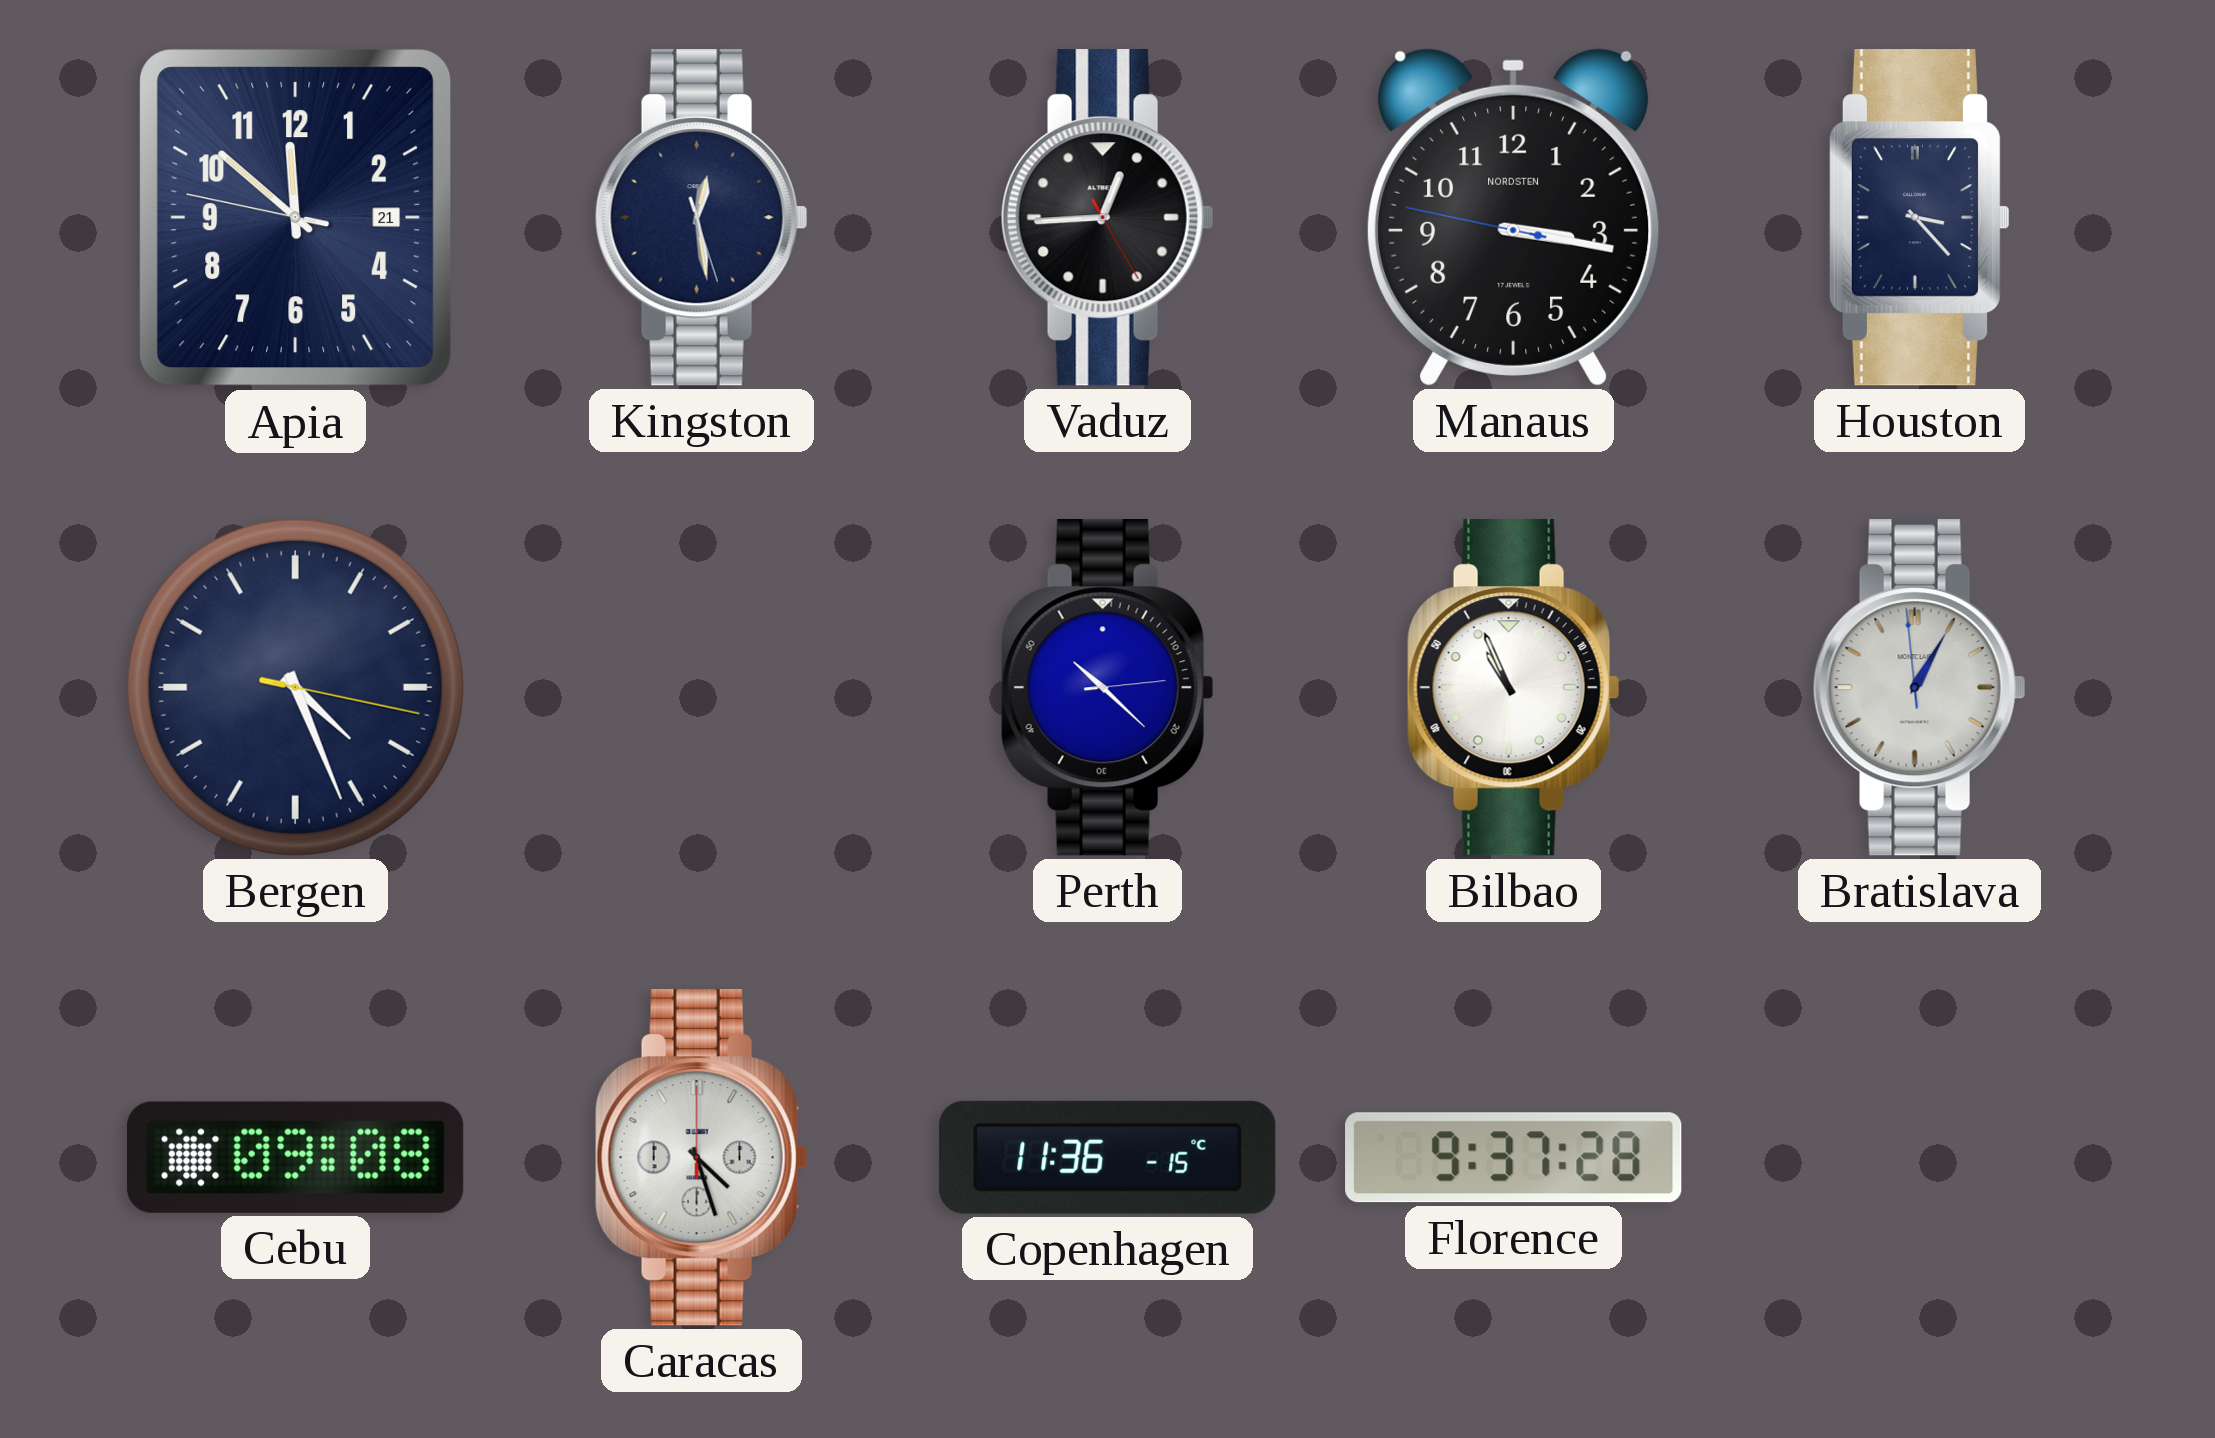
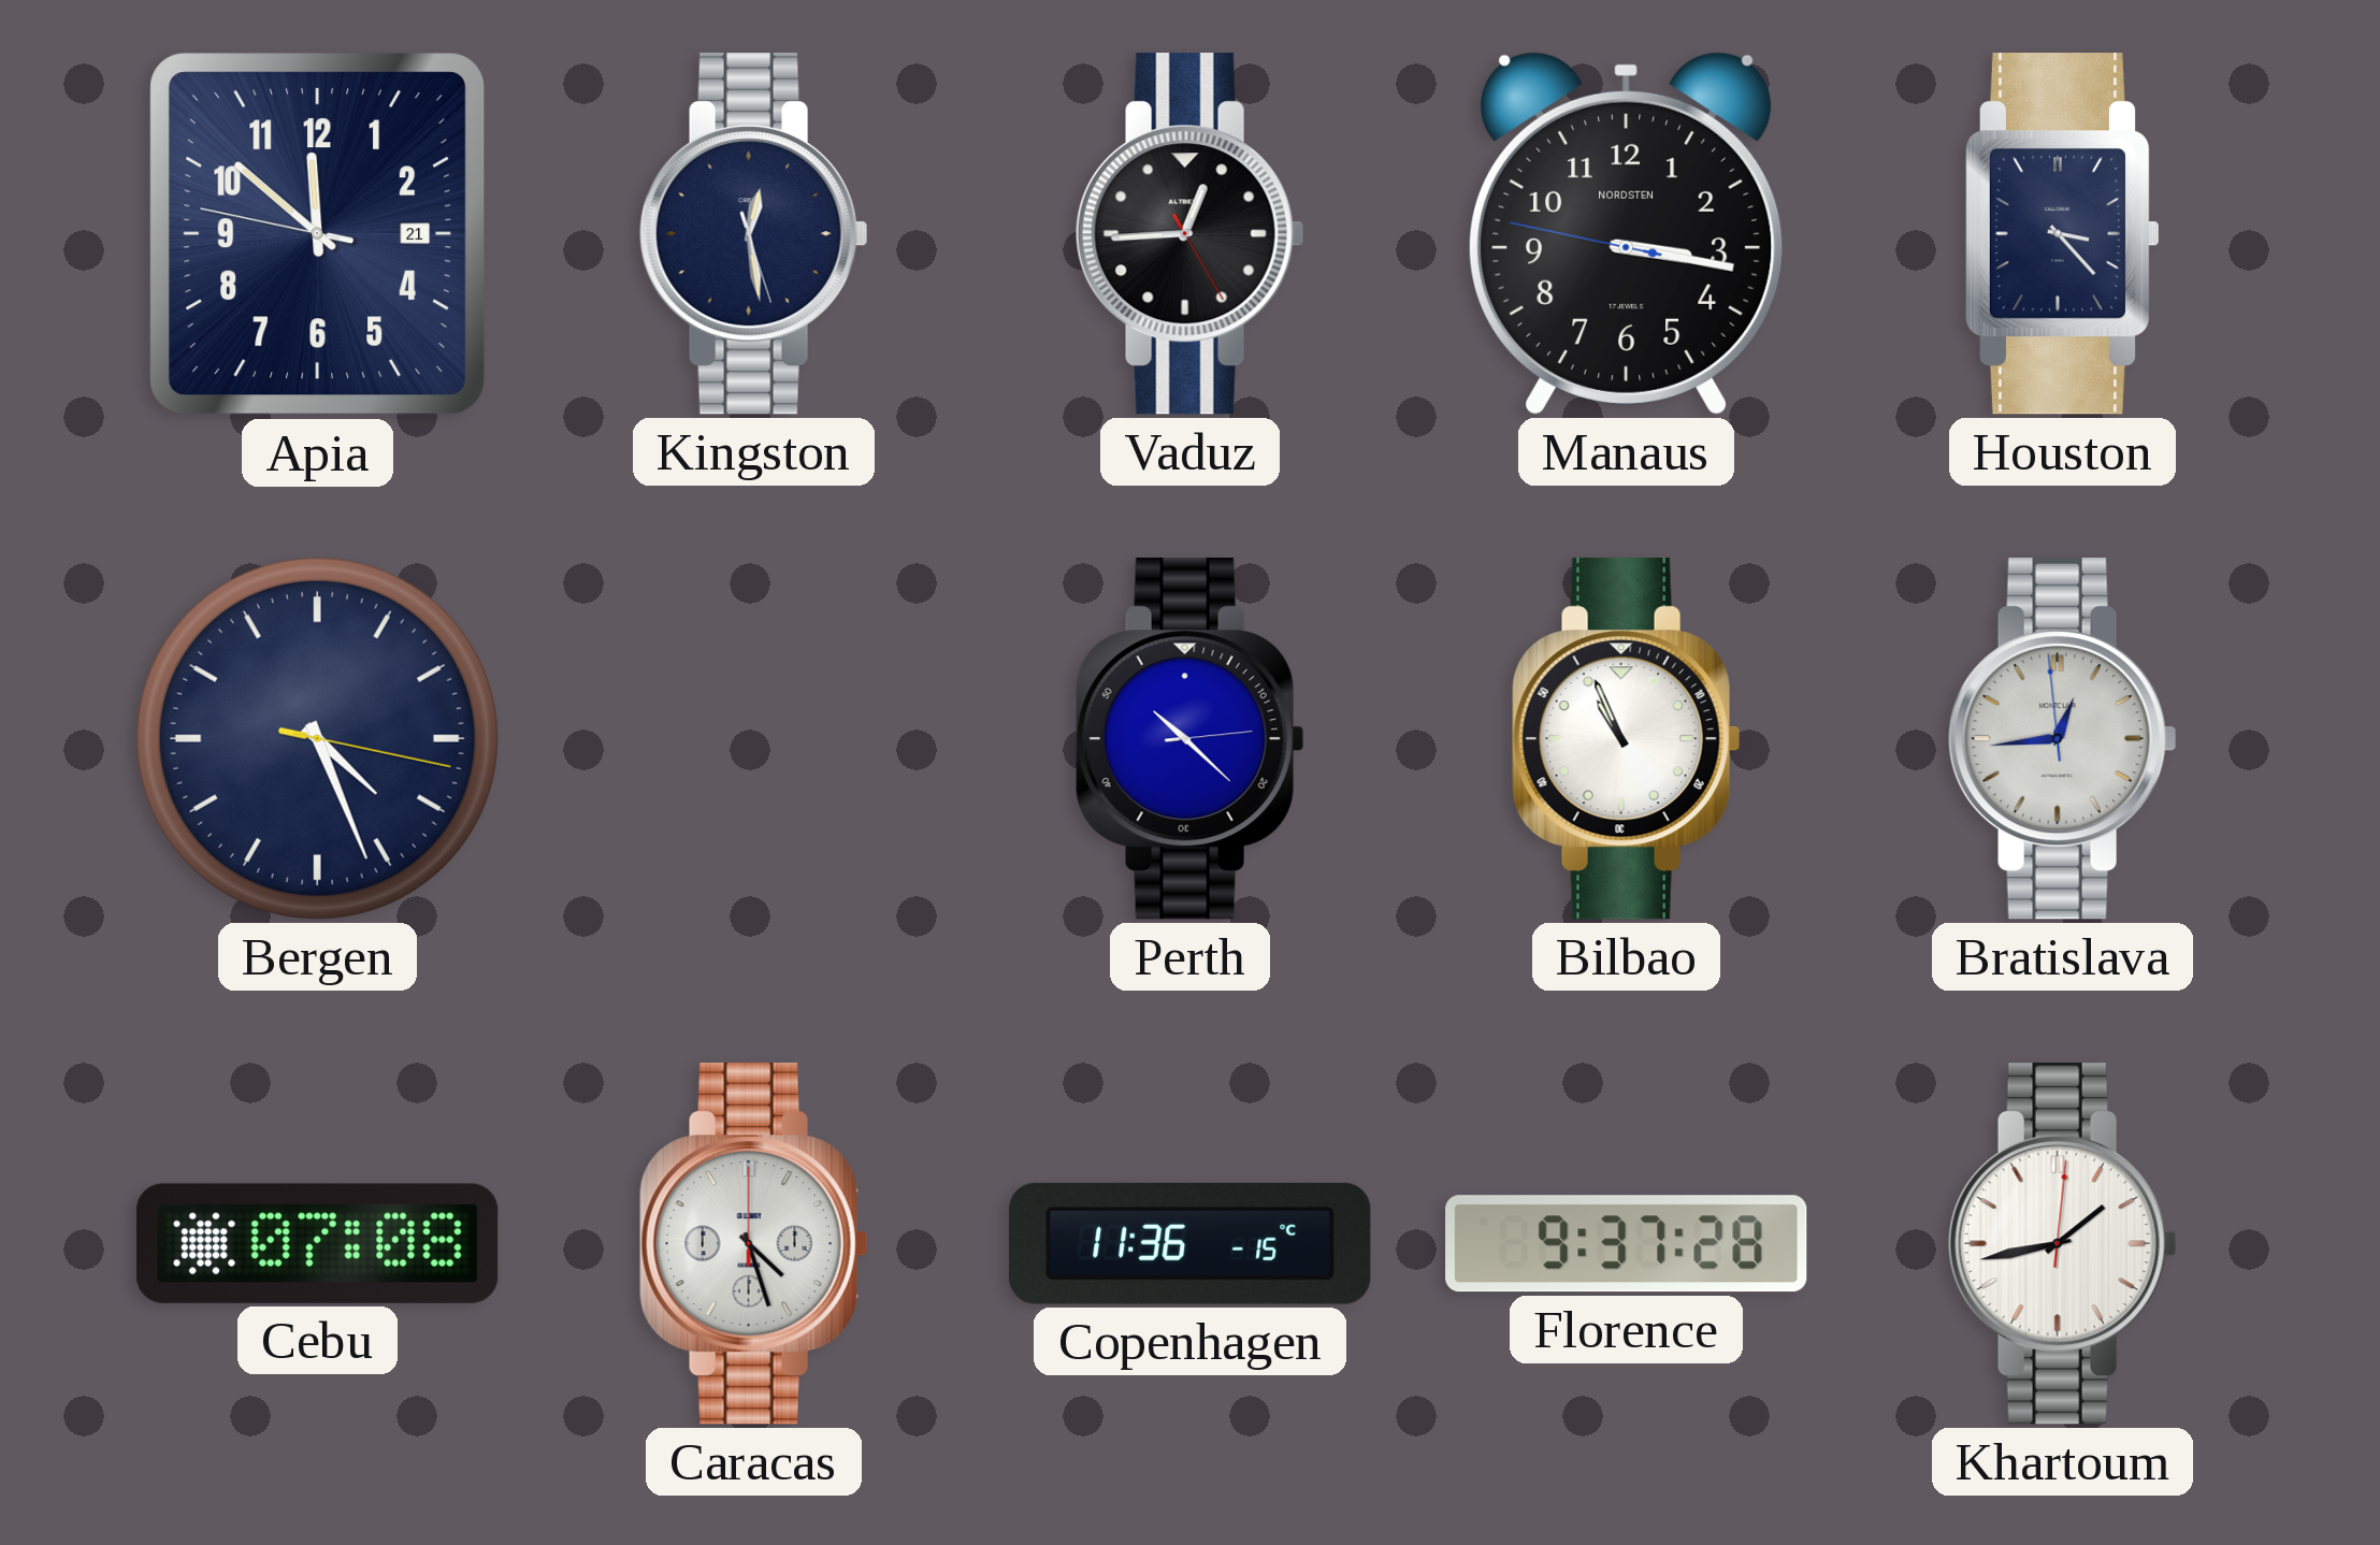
Bratislava: 1:04 -> 12:43 (2062, 739)
Cebu: 09:08 -> 07:08 (317, 1243)
Khartoum: none -> 1:43 (2062, 1244)
